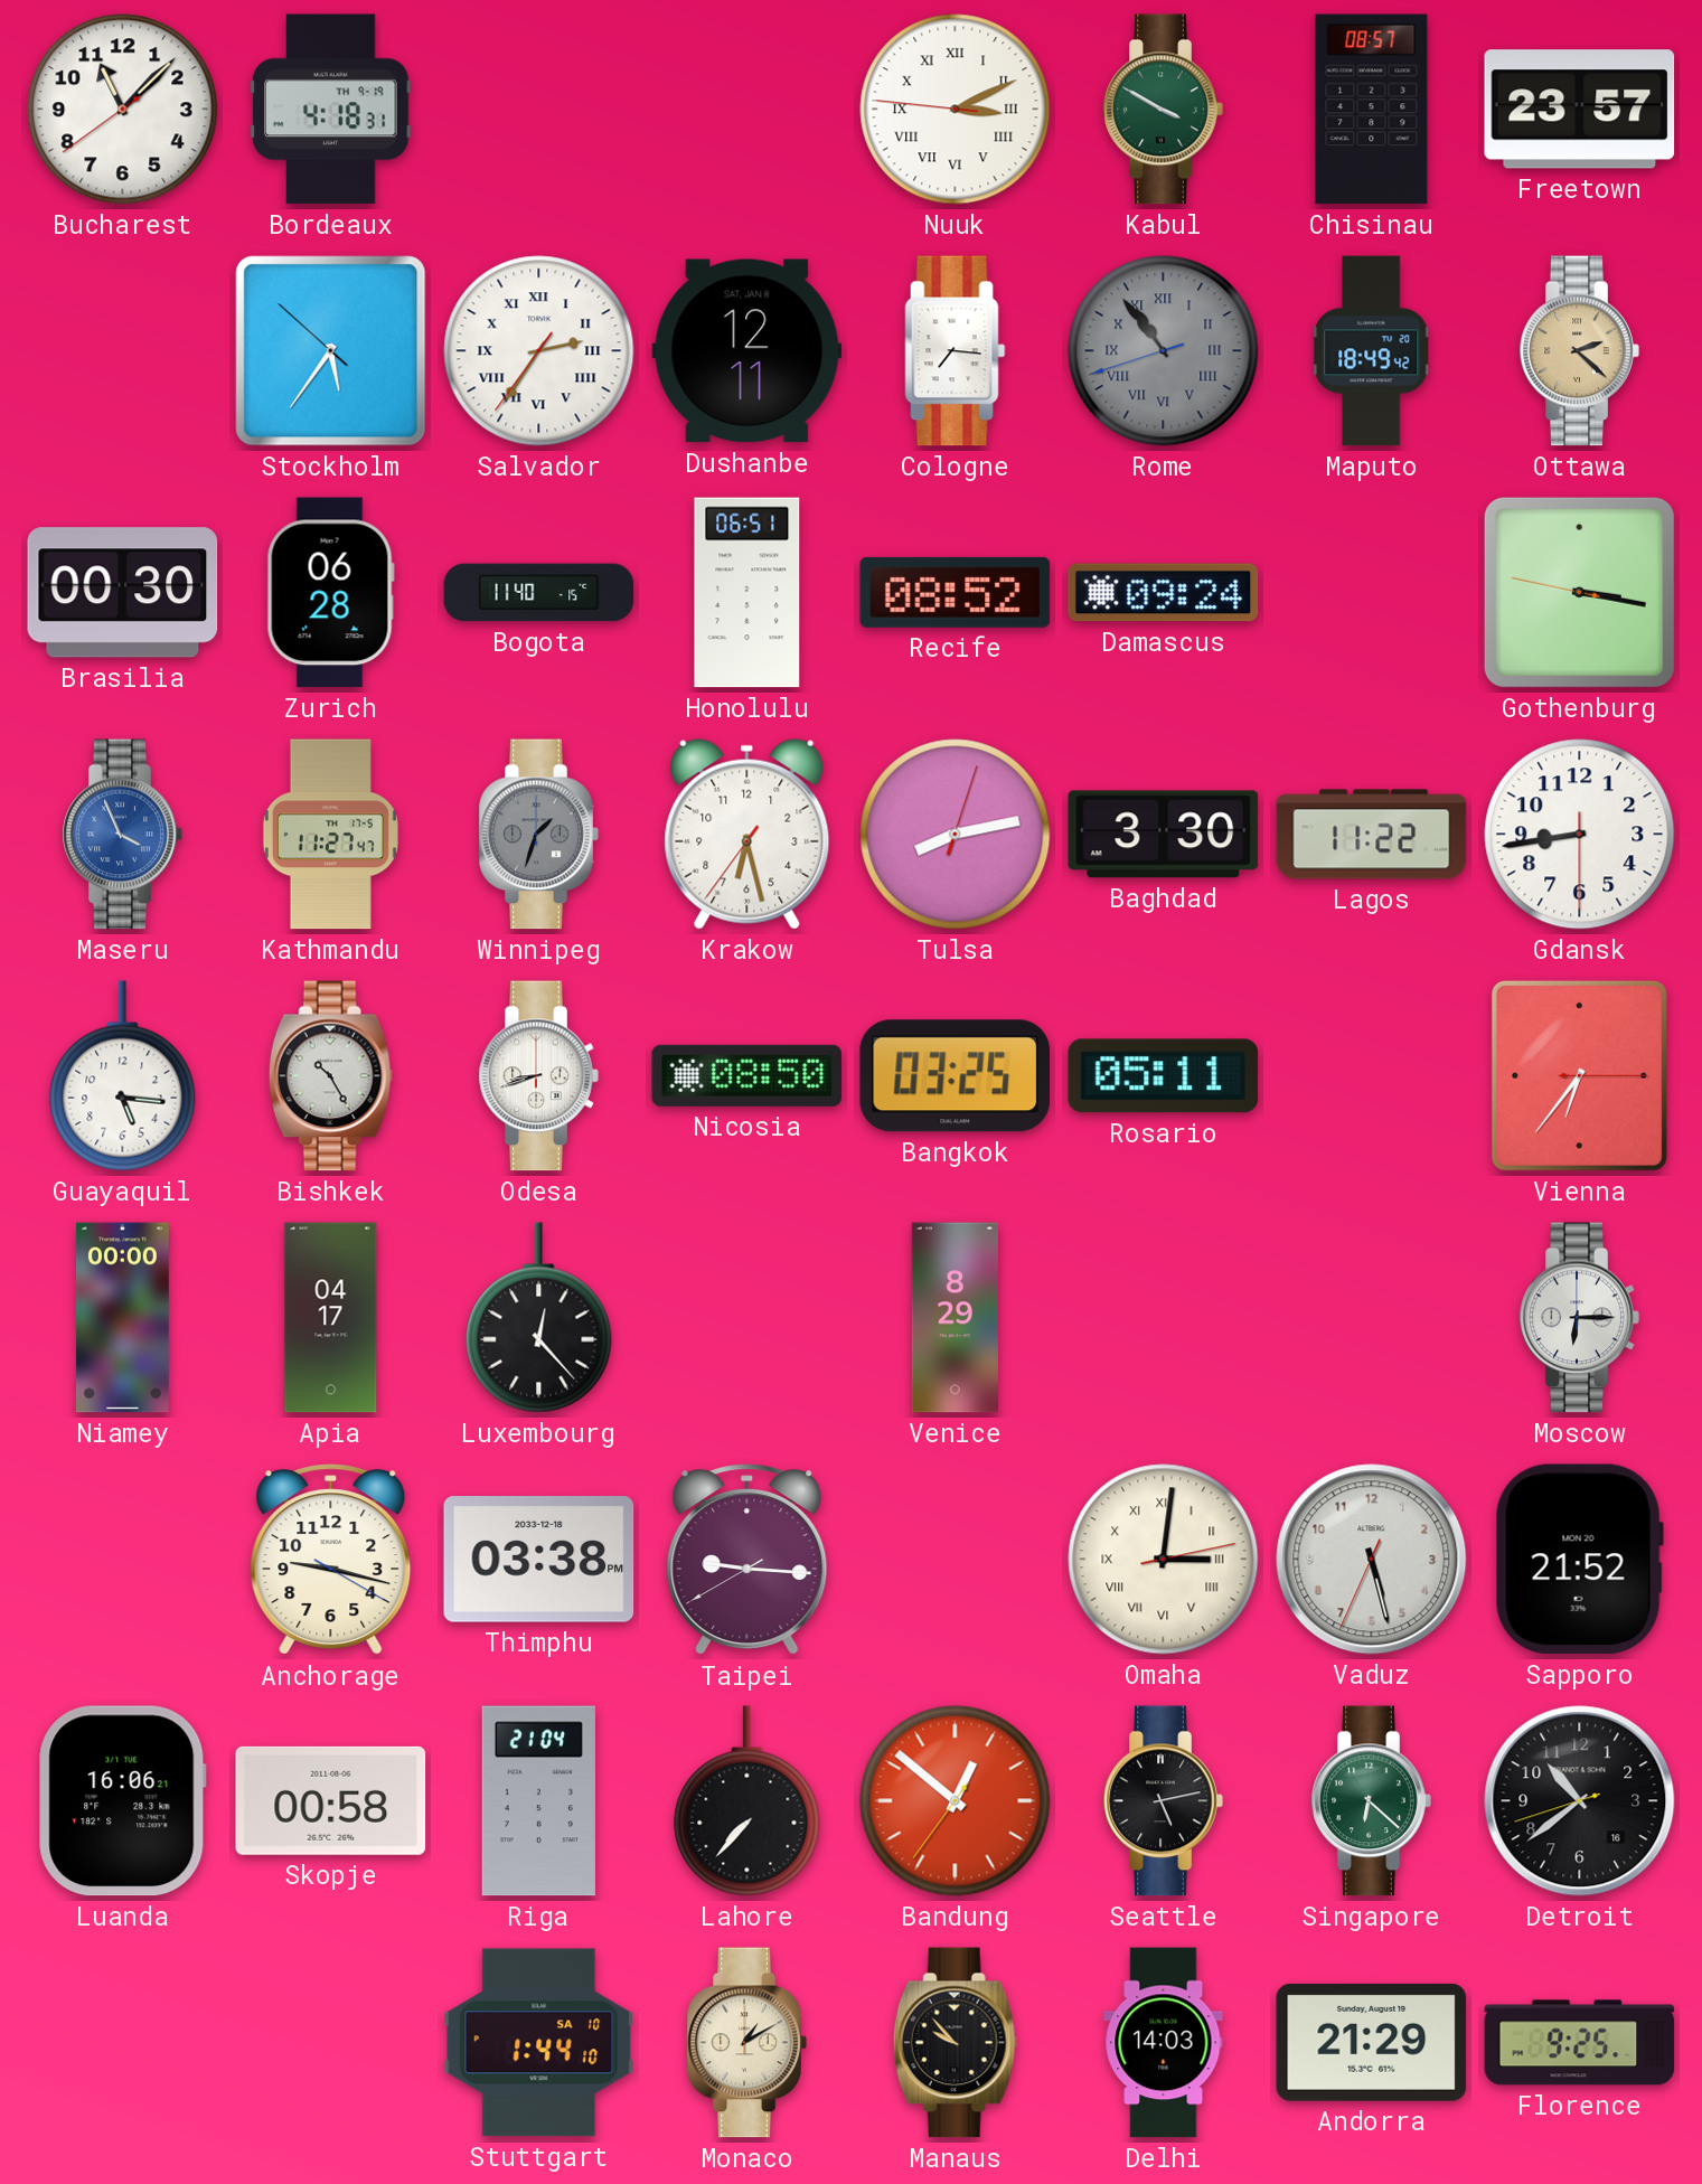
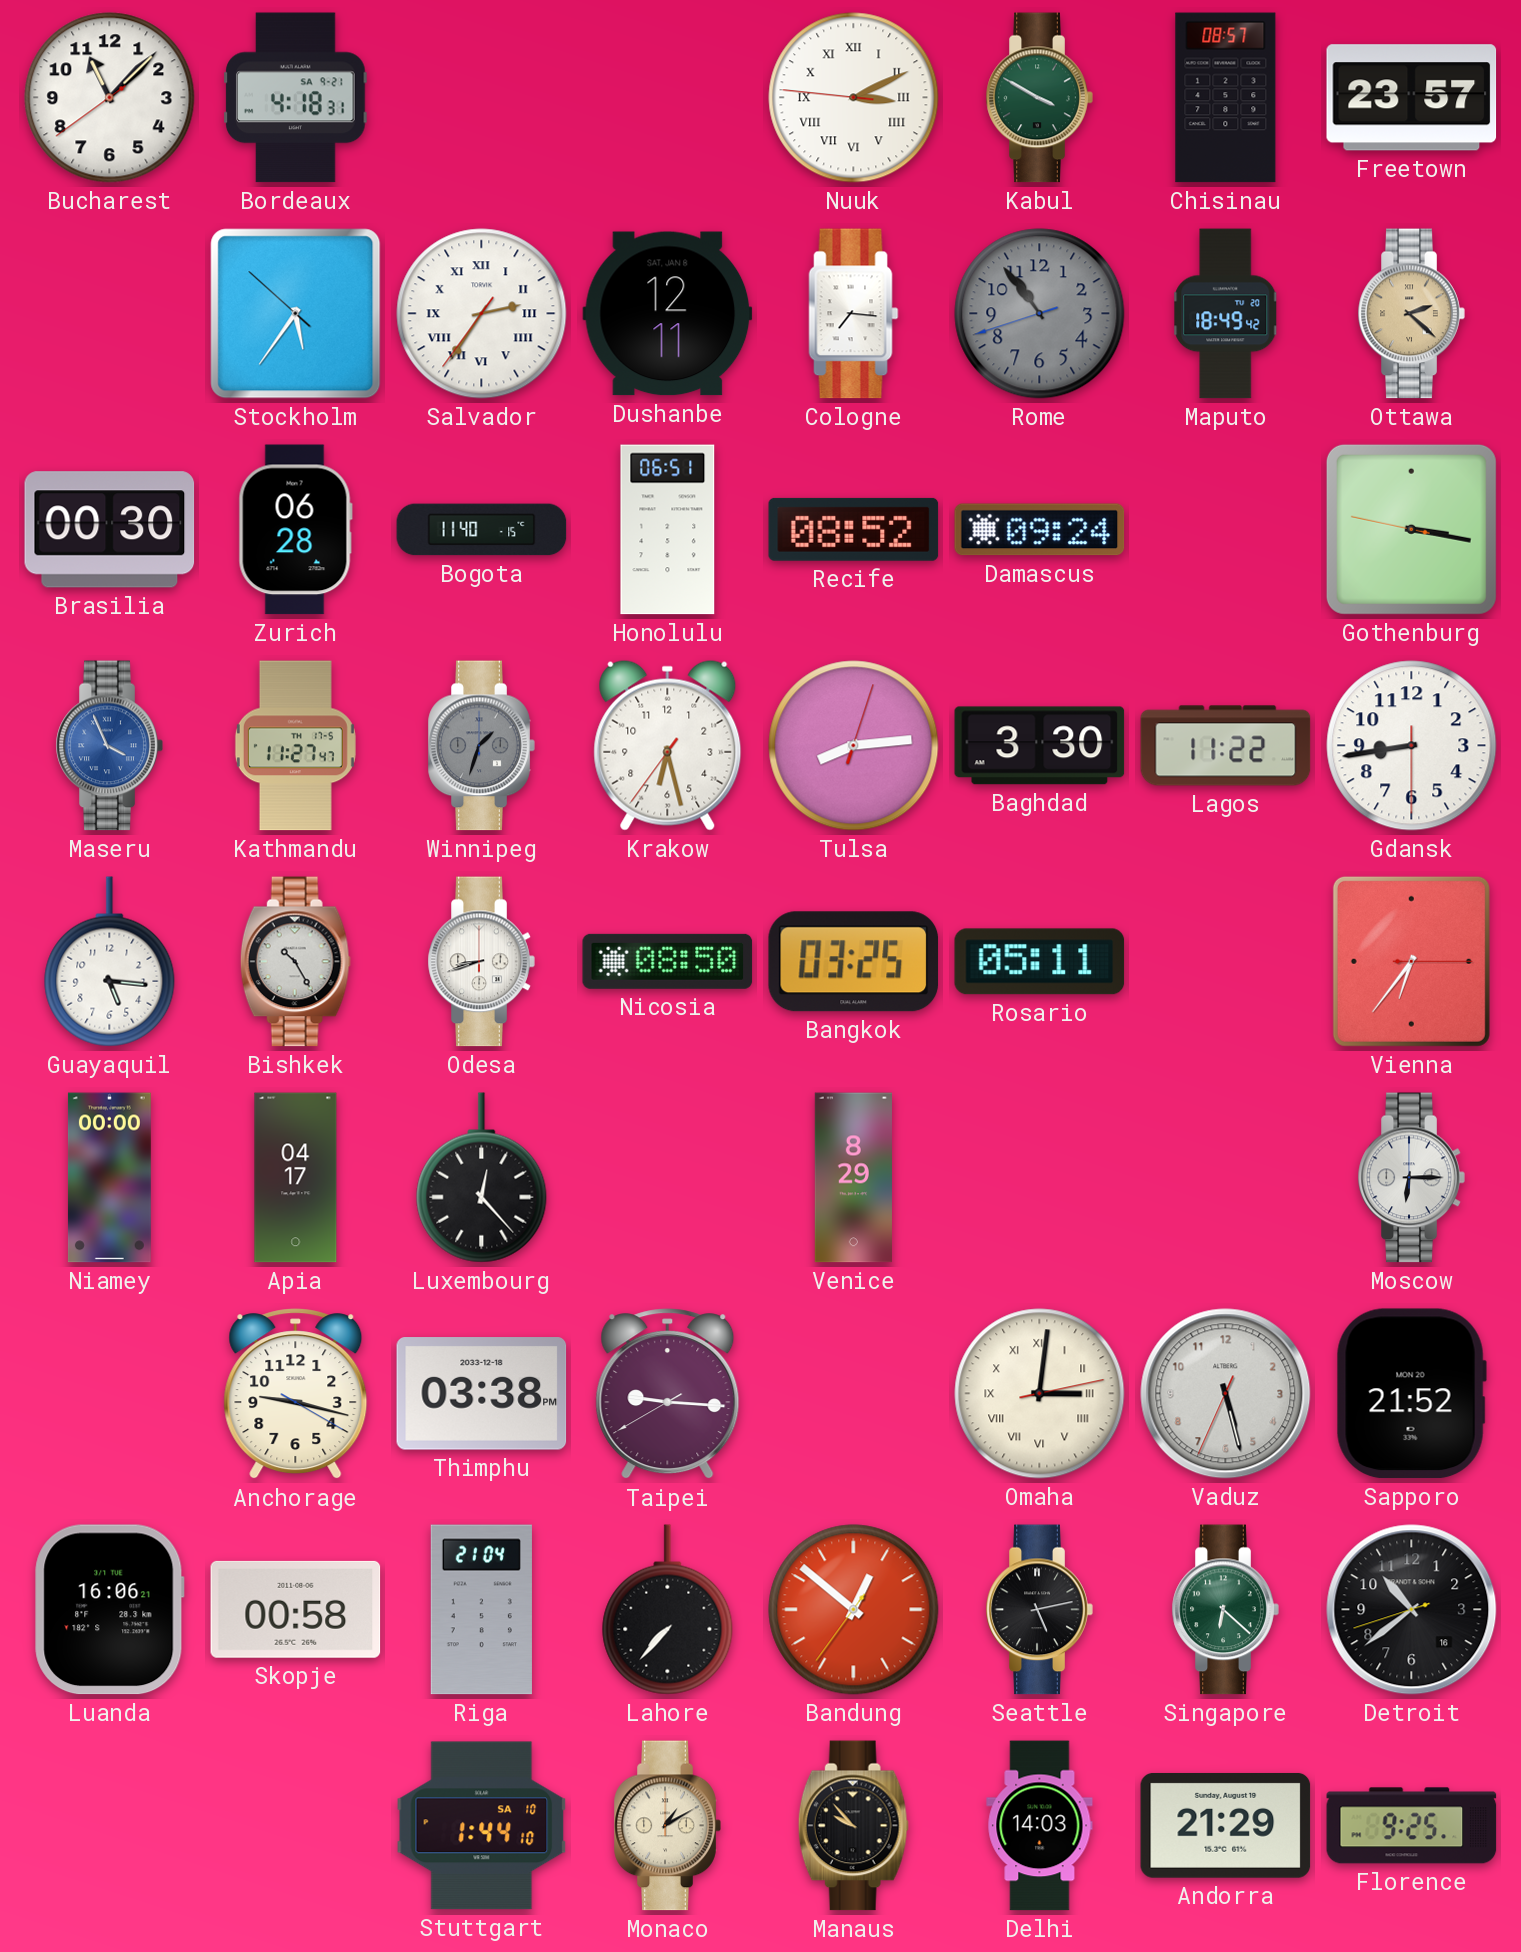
Bordeaux date: TH 9-19 -> SA 9-21 (296, 98)
Rome numerals: Roman -> Arabic (1040, 314)
Tulsa: 8:13 -> 8:14 (854, 746)
